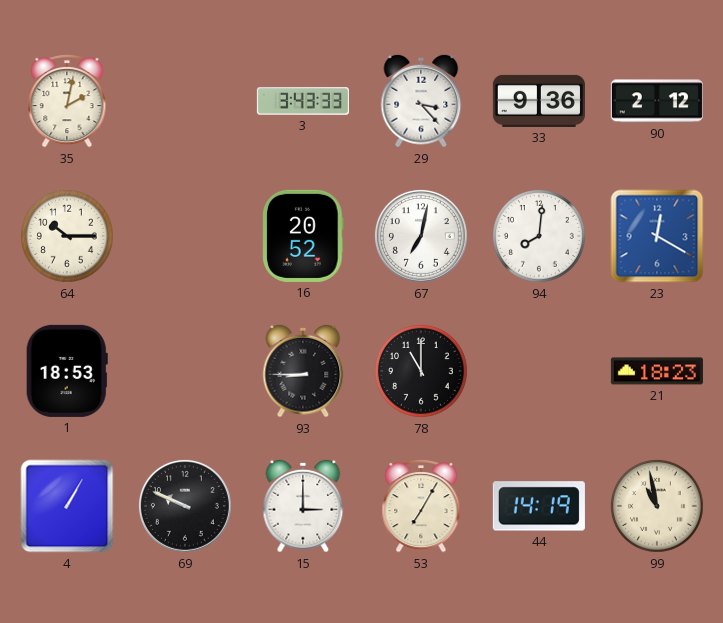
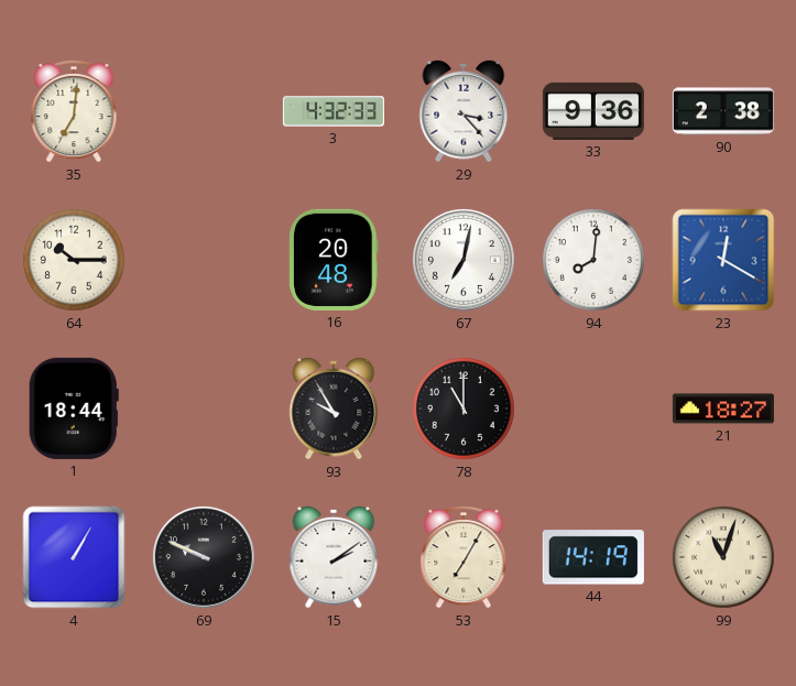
35: 2:02 -> 7:01 (74, 112)
3: 3:43 -> 4:32 (334, 111)
90: 2:12 -> 2:38 (723, 111)
16: 20:52 -> 20:48 (334, 260)
1: 18:53 -> 18:44 (74, 409)
93: 8:45 -> 9:55 (334, 409)
21: 18:23 -> 18:27 (723, 409)
15: 3:00 -> 2:09 (334, 557)
99: 10:58 -> 11:03 (724, 558)
